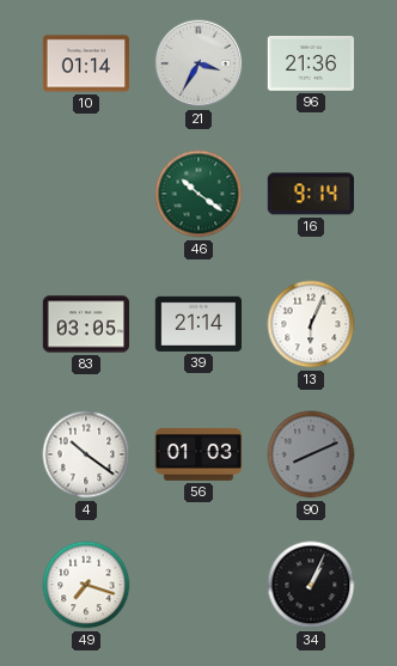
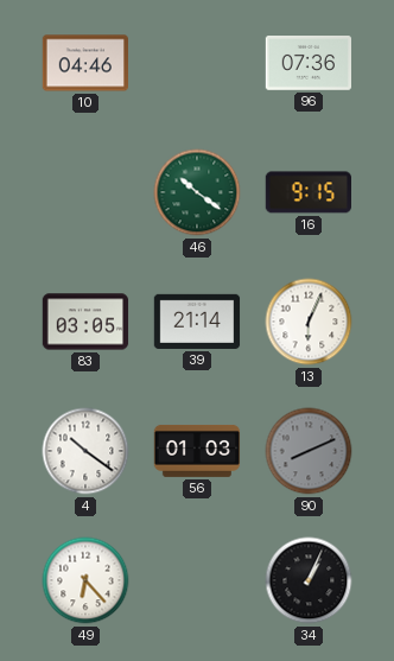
10: 01:14 -> 04:46 (84, 63)
21: 3:35 -> none (198, 63)
96: 21:36 -> 07:36 (307, 64)
16: 9:14 -> 9:15 (307, 192)
49: 7:18 -> 6:23 (85, 580)
